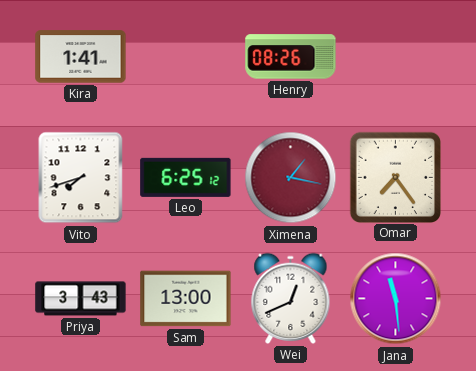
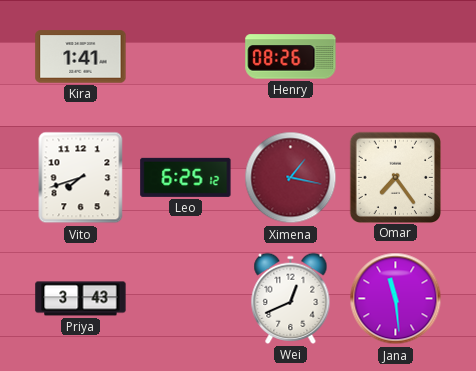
Sam: 13:00 -> none (186, 299)
